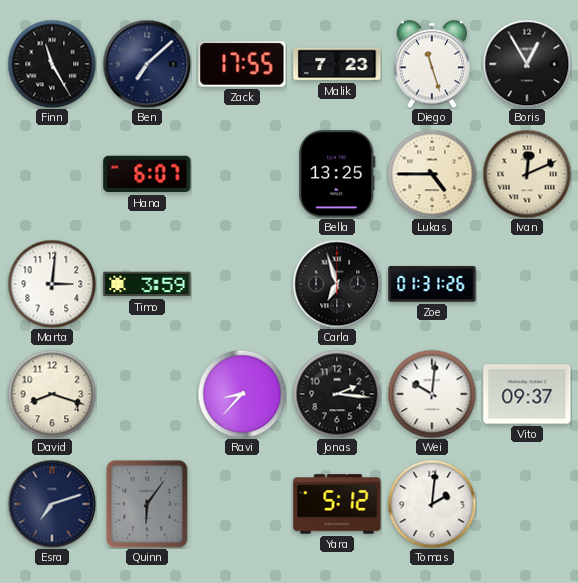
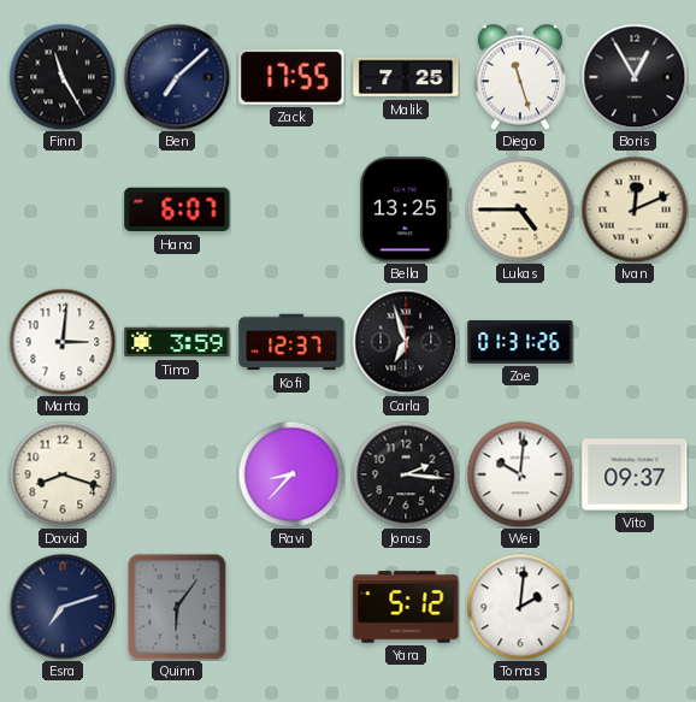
Malik: 7:23 -> 7:25 (406, 77)
Kofi: none -> 12:37 (291, 342)
